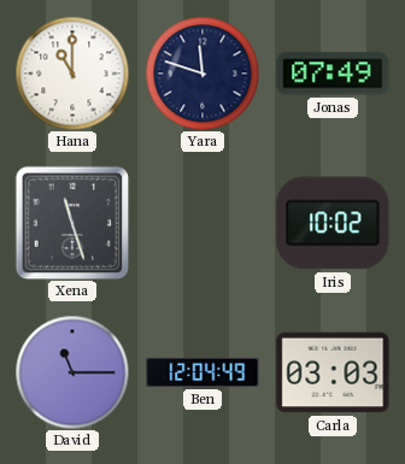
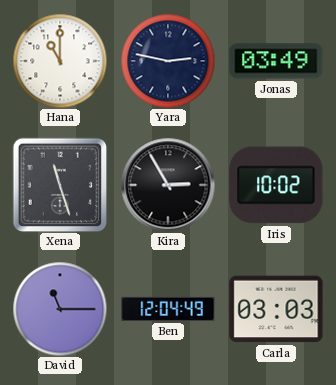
Yara: 11:48 -> 2:47 (168, 61)
Jonas: 07:49 -> 03:49 (276, 61)
Kira: none -> 2:55 (168, 185)
